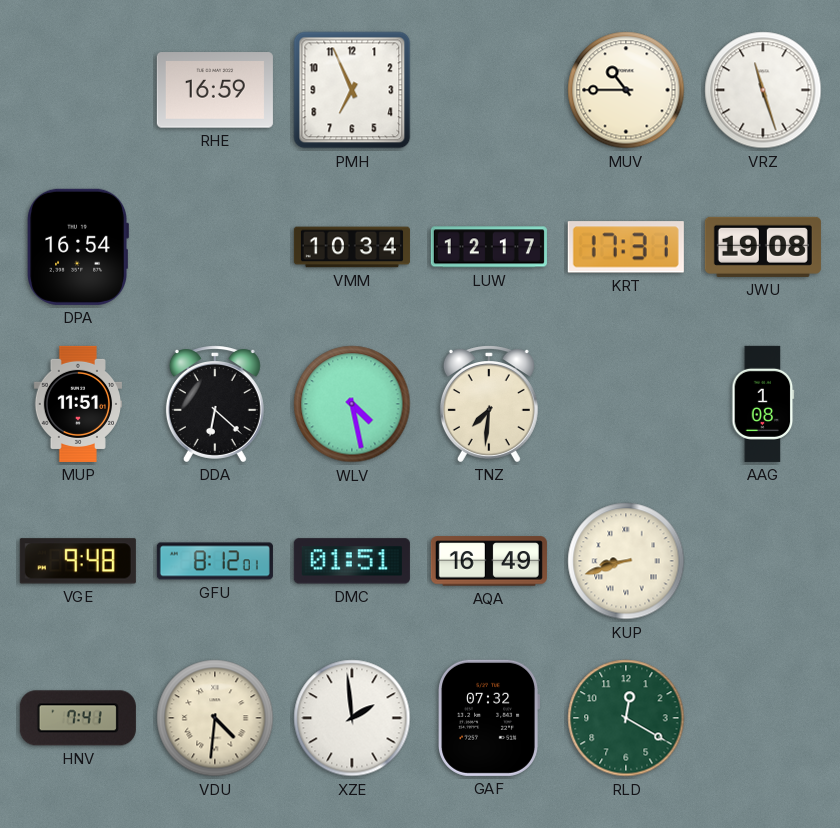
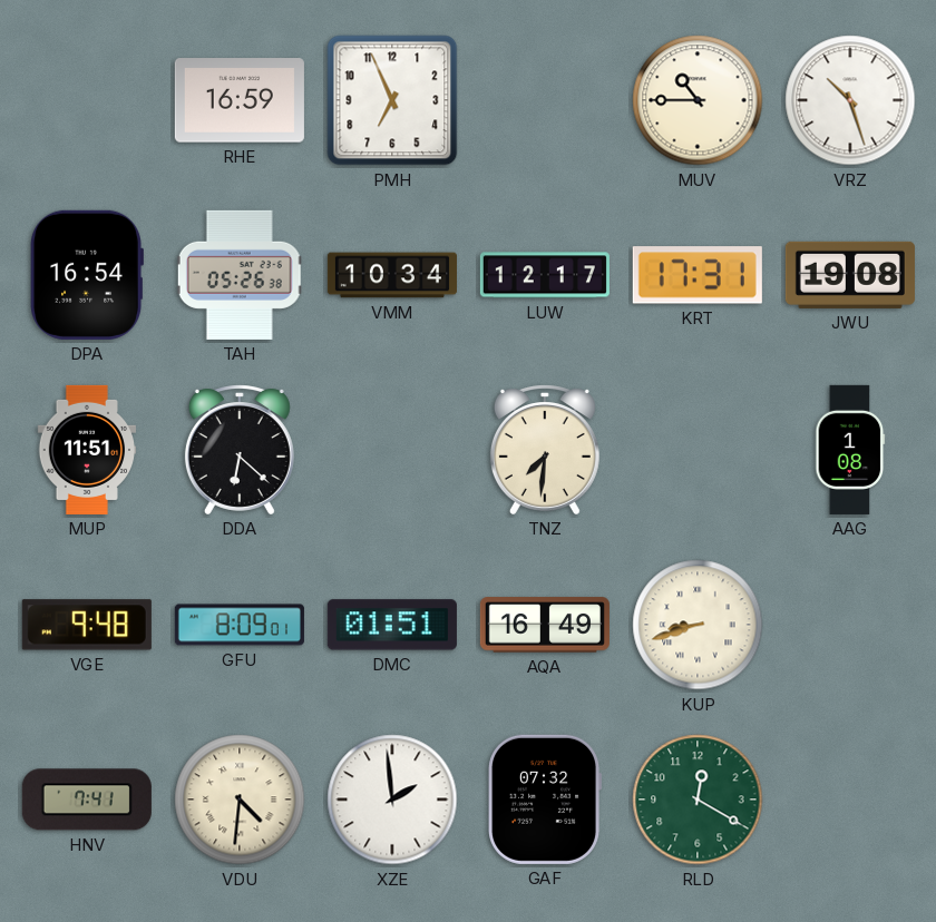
VRZ: 11:27 -> 10:27 (850, 100)
TAH: none -> 05:26 (240, 275)
WLV: 4:28 -> none (352, 404)
GFU: 8:12 -> 8:09 (240, 625)
